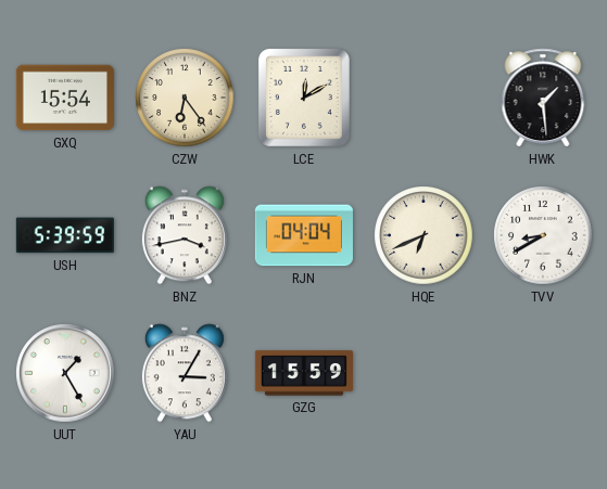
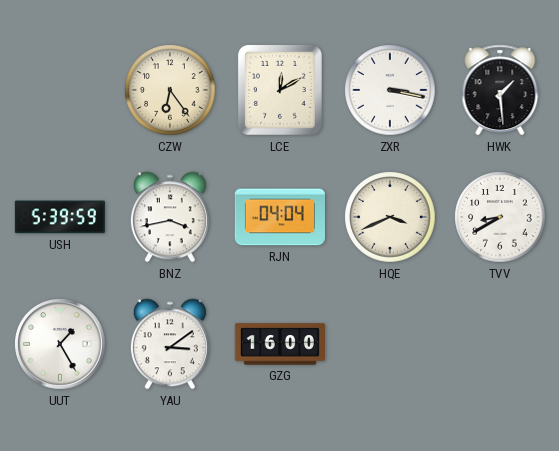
GXQ: 15:54 -> none (65, 98)
ZXR: none -> 3:17 (390, 90)
HQE: 6:41 -> 3:41 (390, 217)
YAU: 3:05 -> 3:09 (170, 344)
GZG: 15:59 -> 16:00 (280, 344)
